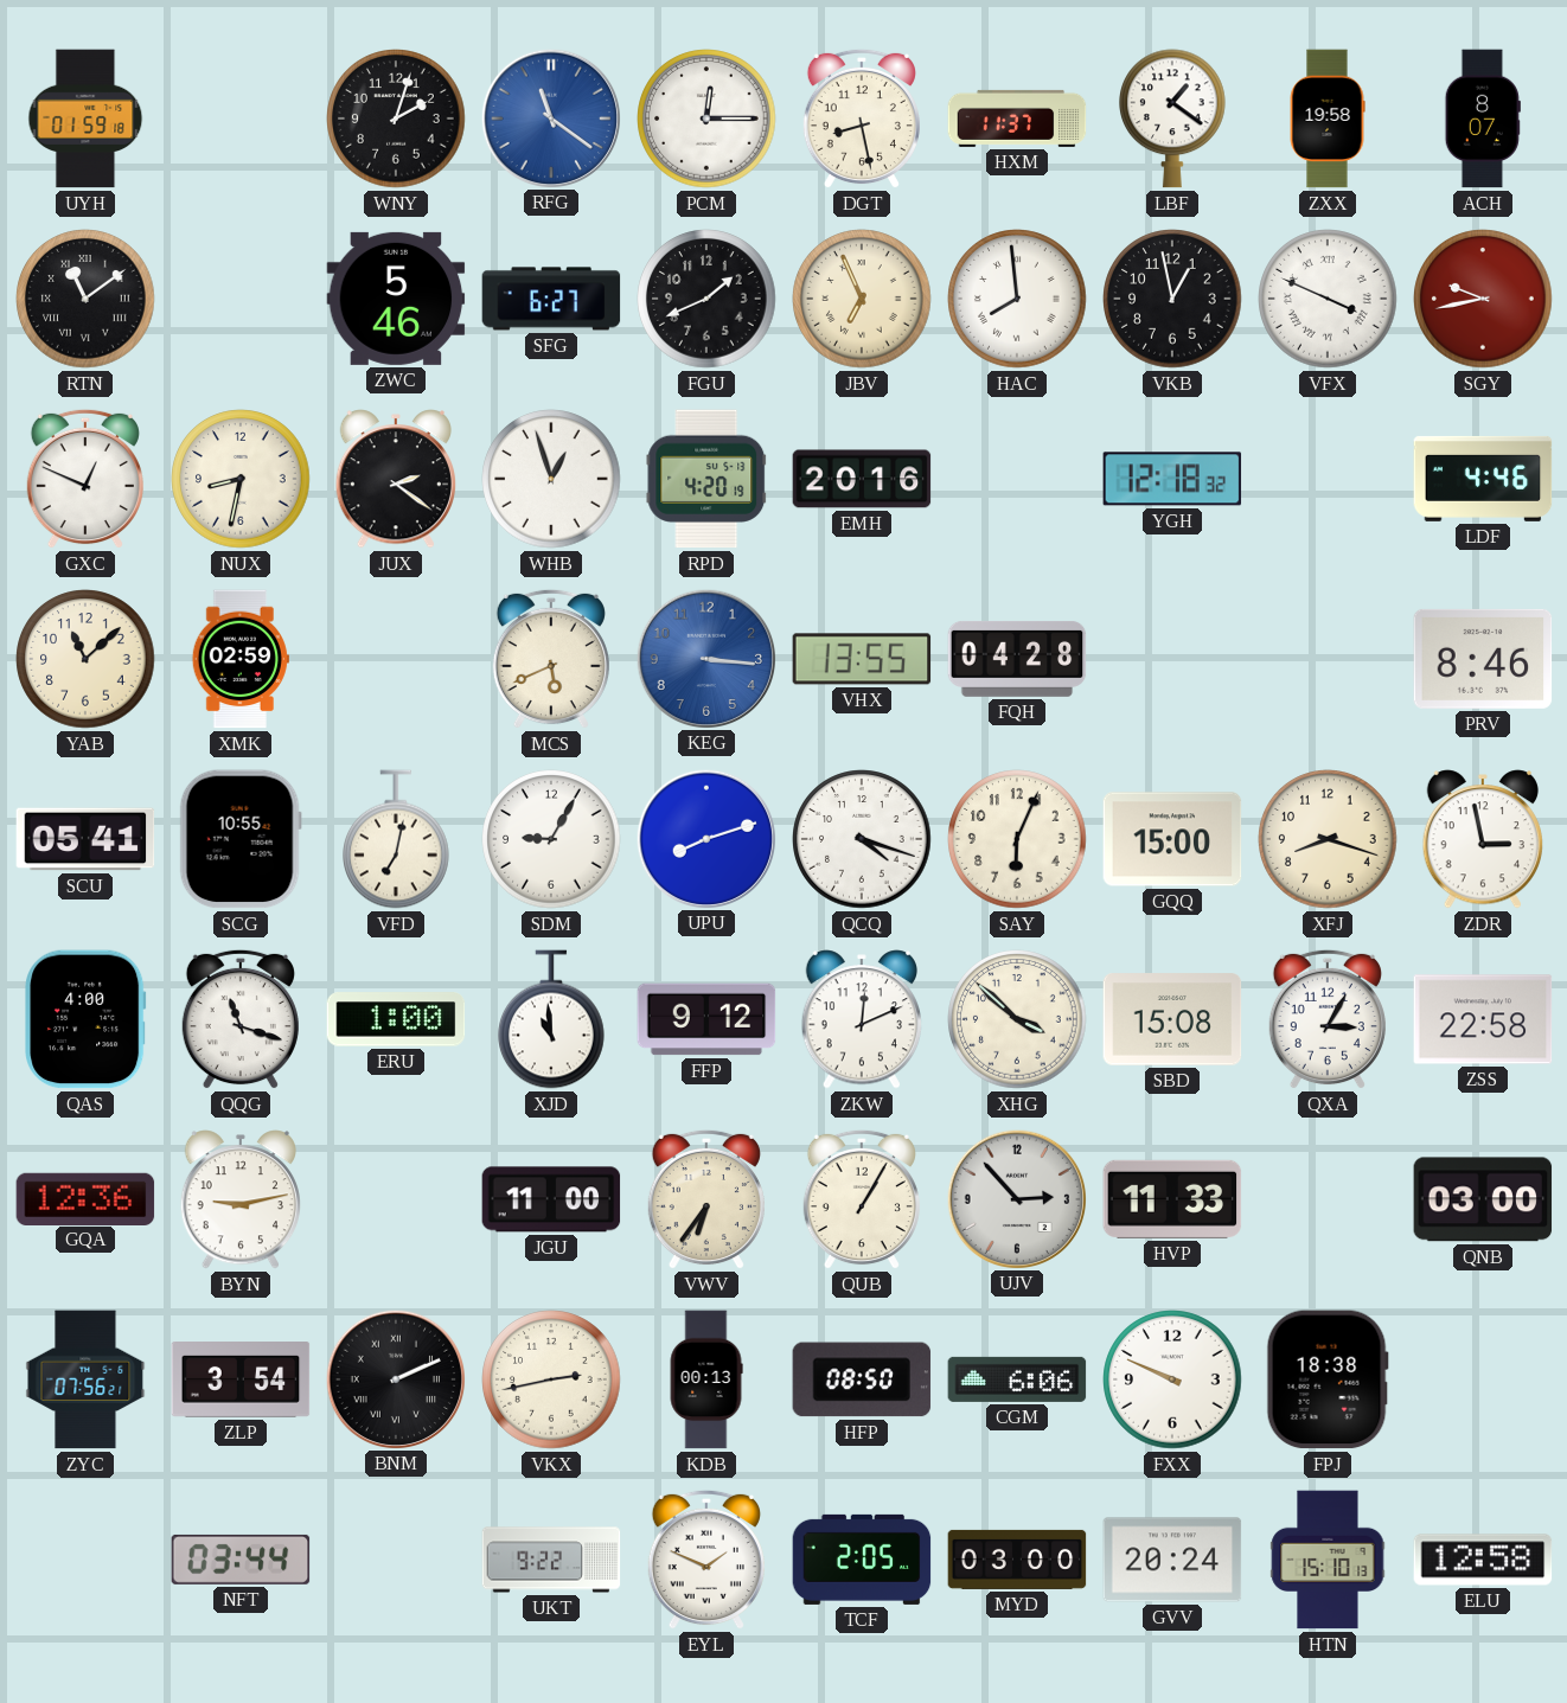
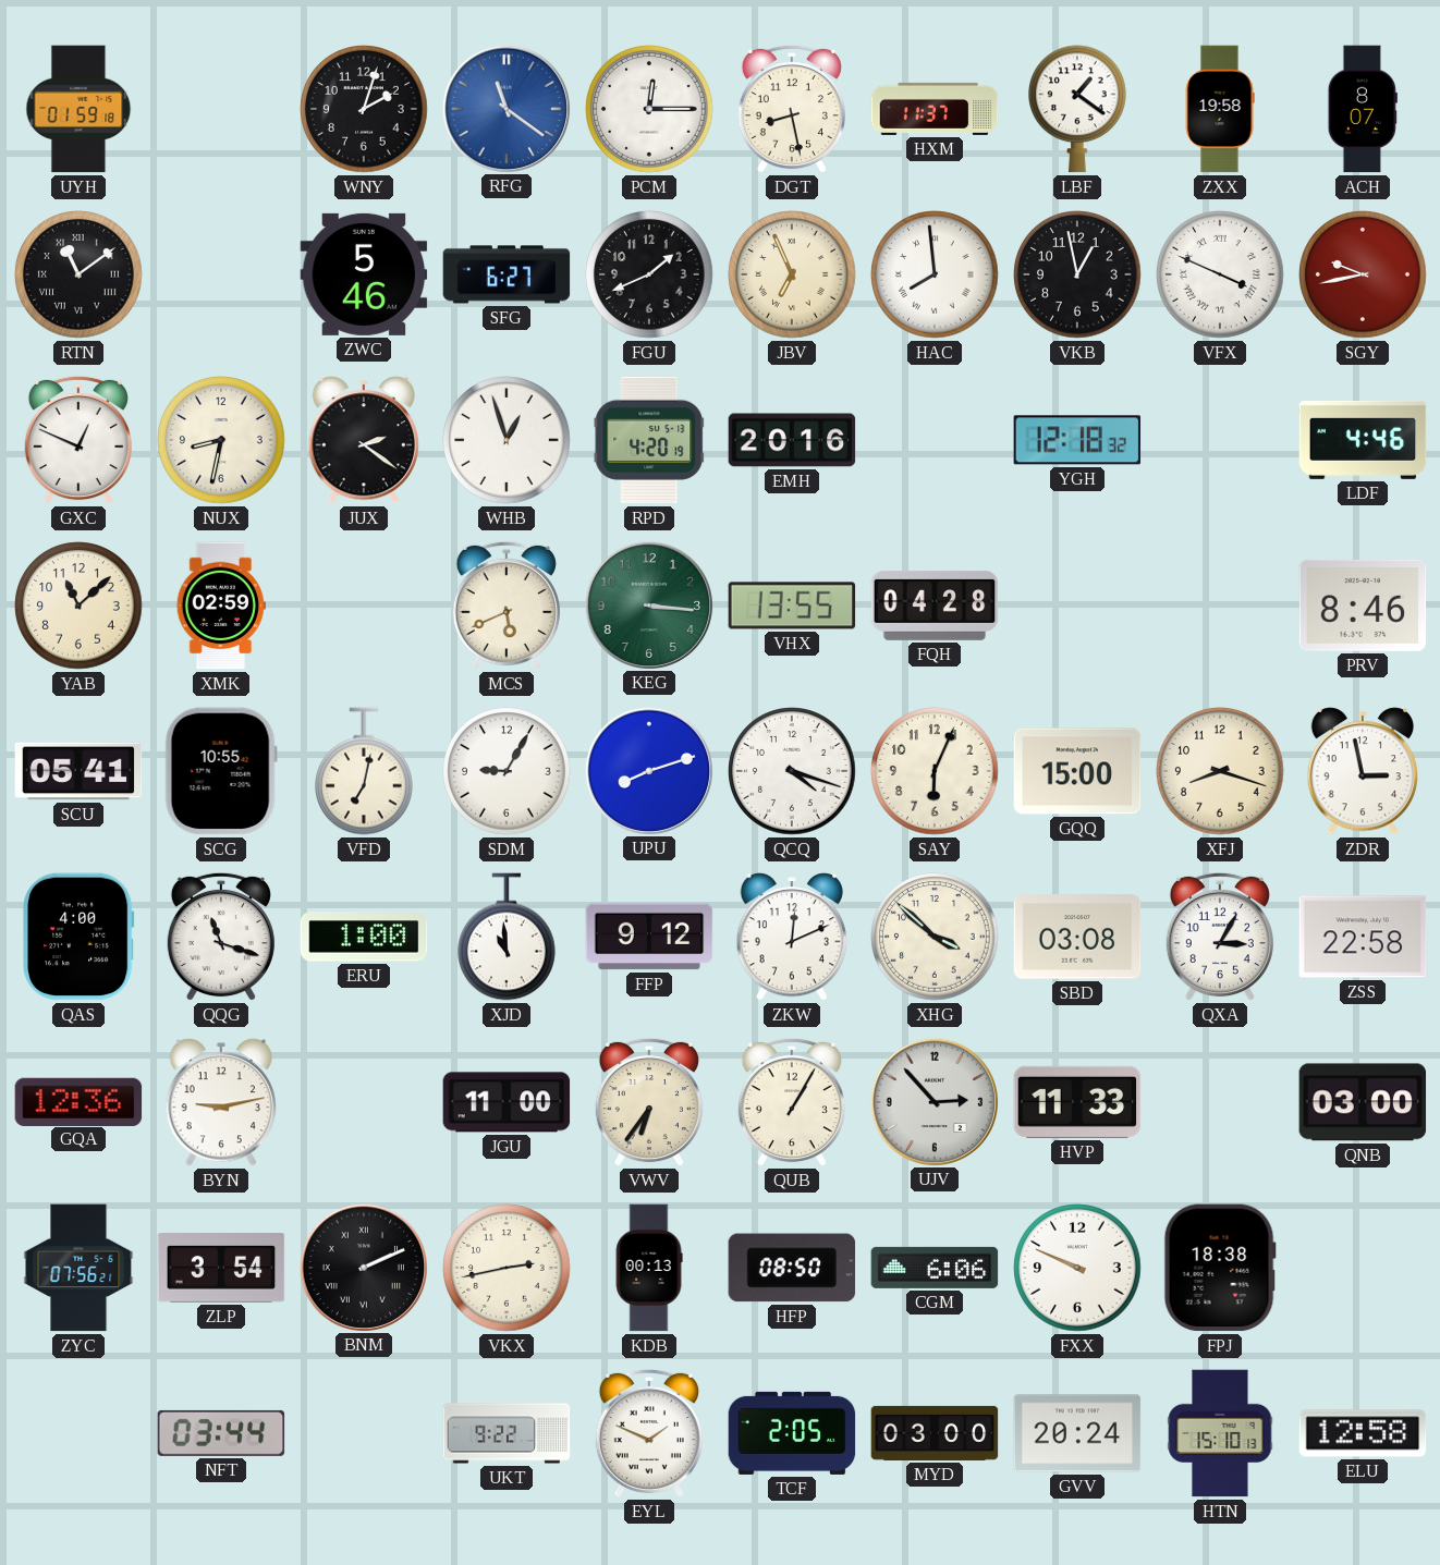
KEG dial: blue -> green (648, 604)
SBD: 15:08 -> 03:08 (1077, 937)
